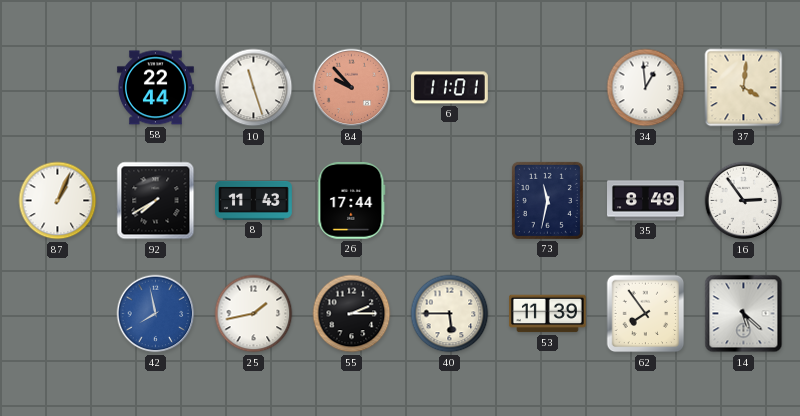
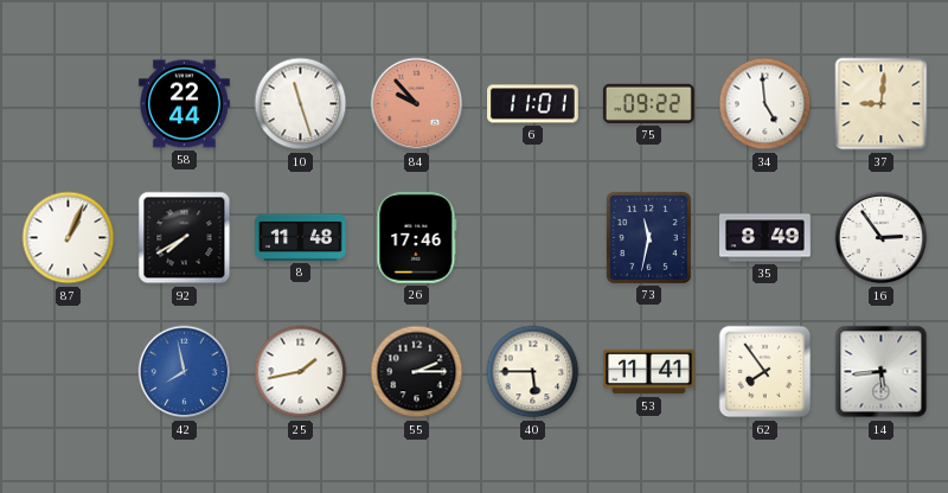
75: none -> 09:22 (648, 103)
34: 12:59 -> 4:59 (766, 104)
37: 4:01 -> 9:01 (882, 104)
8: 11:43 -> 11:48 (301, 237)
26: 17:44 -> 17:46 (417, 237)
53: 11:39 -> 11:41 (649, 372)
14: 5:22 -> 5:44 (882, 372)
